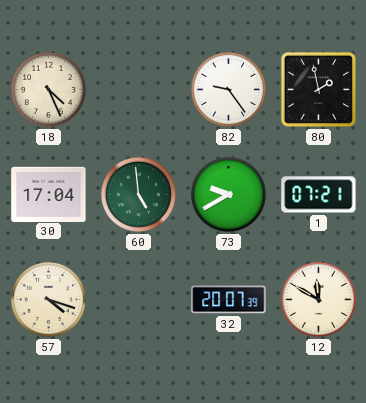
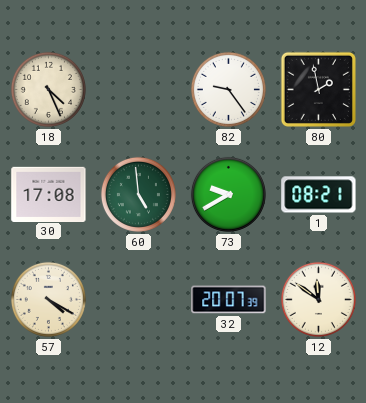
30: 17:04 -> 17:08 (49, 194)
1: 07:21 -> 08:21 (319, 195)
57: 4:18 -> 4:20 (48, 299)
12: 11:50 -> 11:51 (318, 299)
